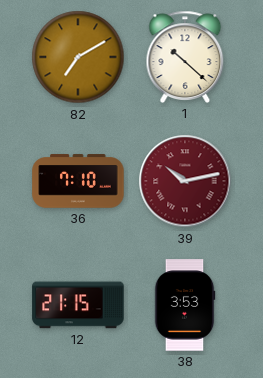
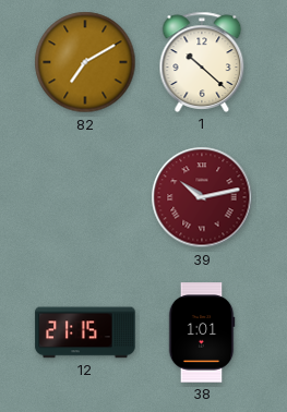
36: 7:10 -> none (78, 181)
38: 3:53 -> 1:01 (202, 332)
